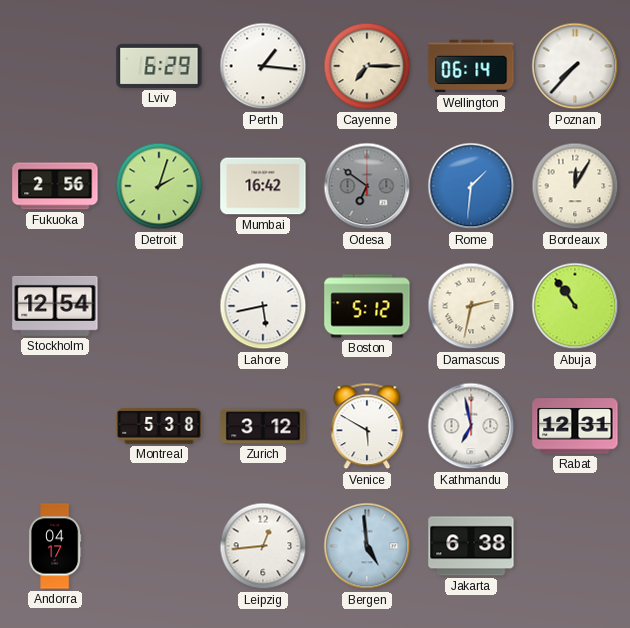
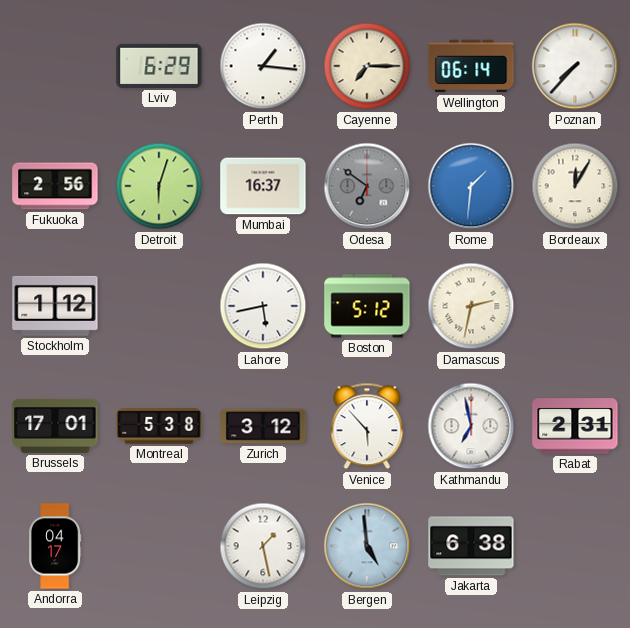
Detroit: 2:03 -> 6:03 (159, 186)
Mumbai: 16:42 -> 16:37 (263, 186)
Stockholm: 12:54 -> 1:12 (55, 306)
Abuja: 10:54 -> none (575, 306)
Brussels: none -> 17:01 (55, 426)
Venice: 5:50 -> 5:53 (367, 426)
Rabat: 12:31 -> 2:31 (575, 426)
Leipzig: 12:44 -> 1:28 (263, 546)
